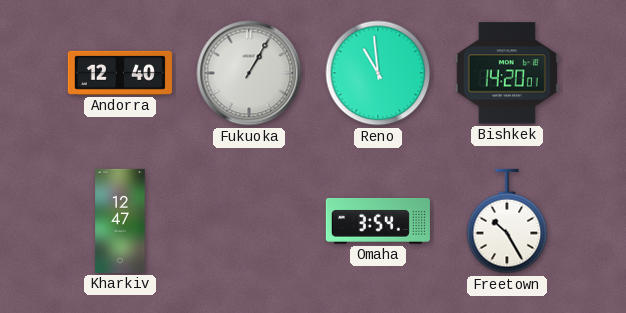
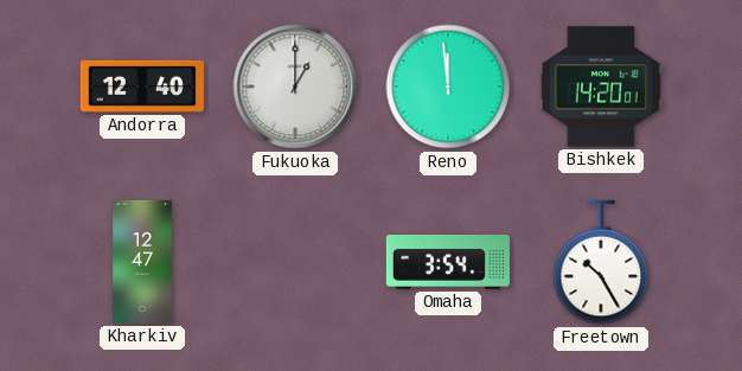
Fukuoka: 1:05 -> 1:00 (295, 87)
Reno: 10:59 -> 11:59 (448, 87)
